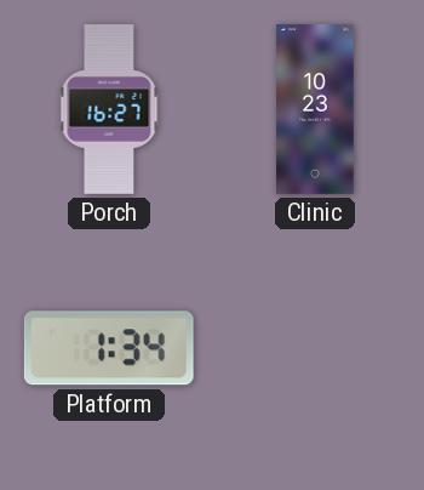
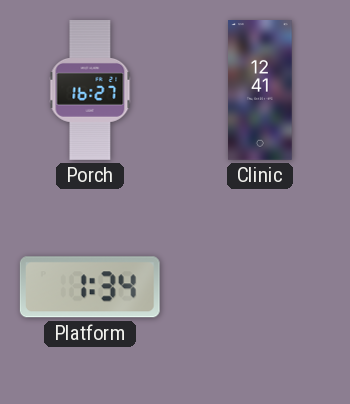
Clinic: 10:23 -> 12:41 (260, 91)
